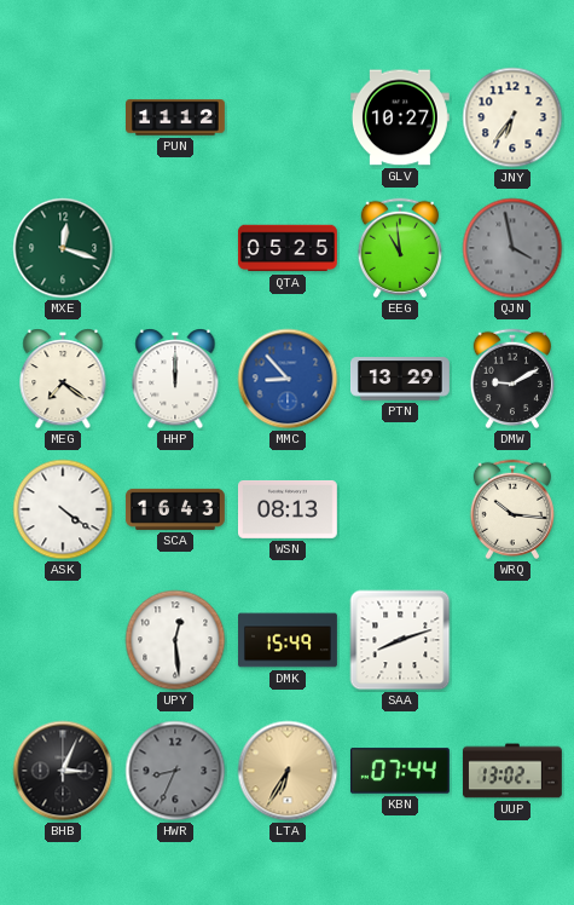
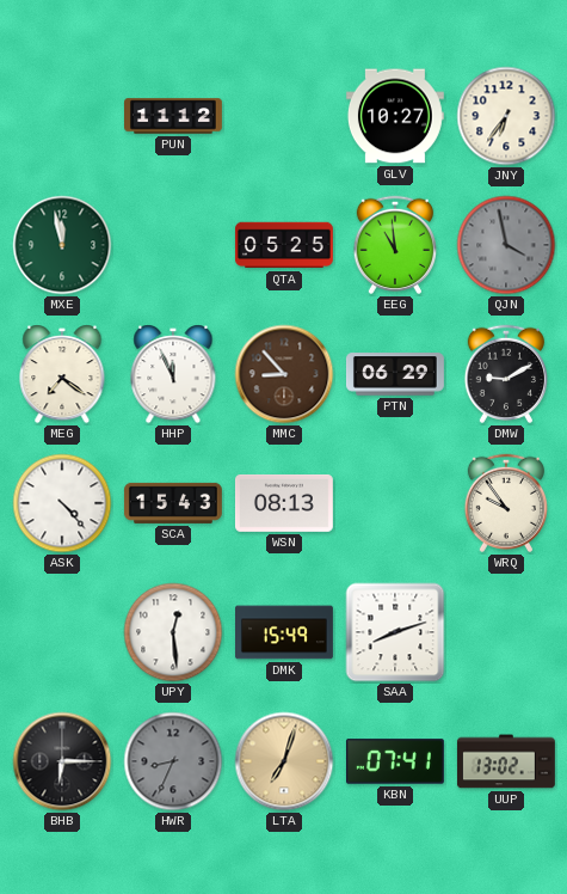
MXE: 12:18 -> 11:58 (62, 245)
HHP: 12:00 -> 11:56 (173, 374)
MMC dial: blue -> brown (284, 374)
PTN: 13:29 -> 06:29 (395, 374)
ASK: 4:21 -> 4:23 (62, 503)
SCA: 16:43 -> 15:43 (173, 503)
WRQ: 10:16 -> 9:54 (505, 503)
BHB: 3:04 -> 6:15 (62, 761)
LTA: 6:35 -> 7:03 (284, 761)
KBN: 07:44 -> 07:41 (395, 761)
